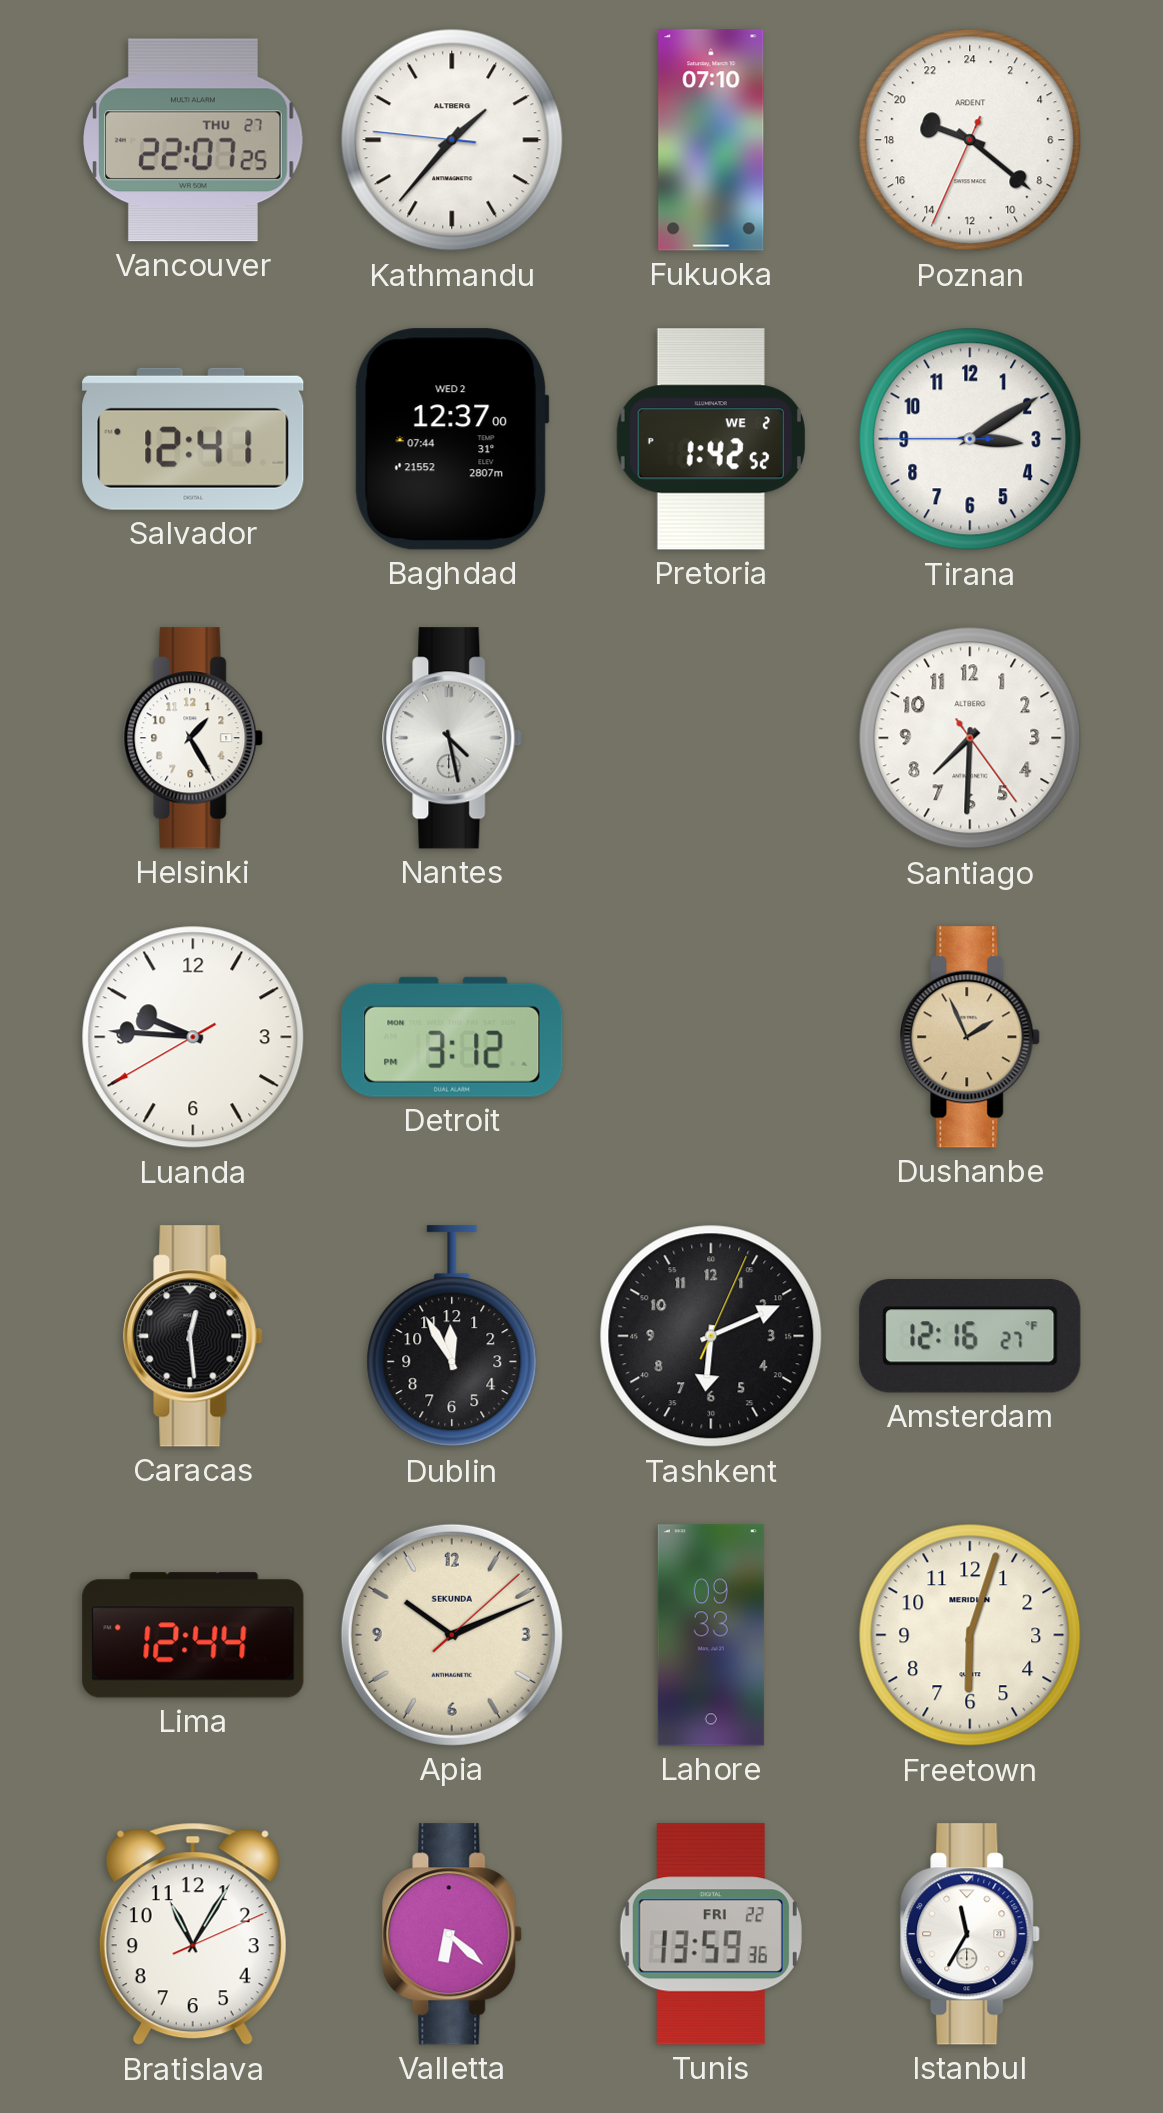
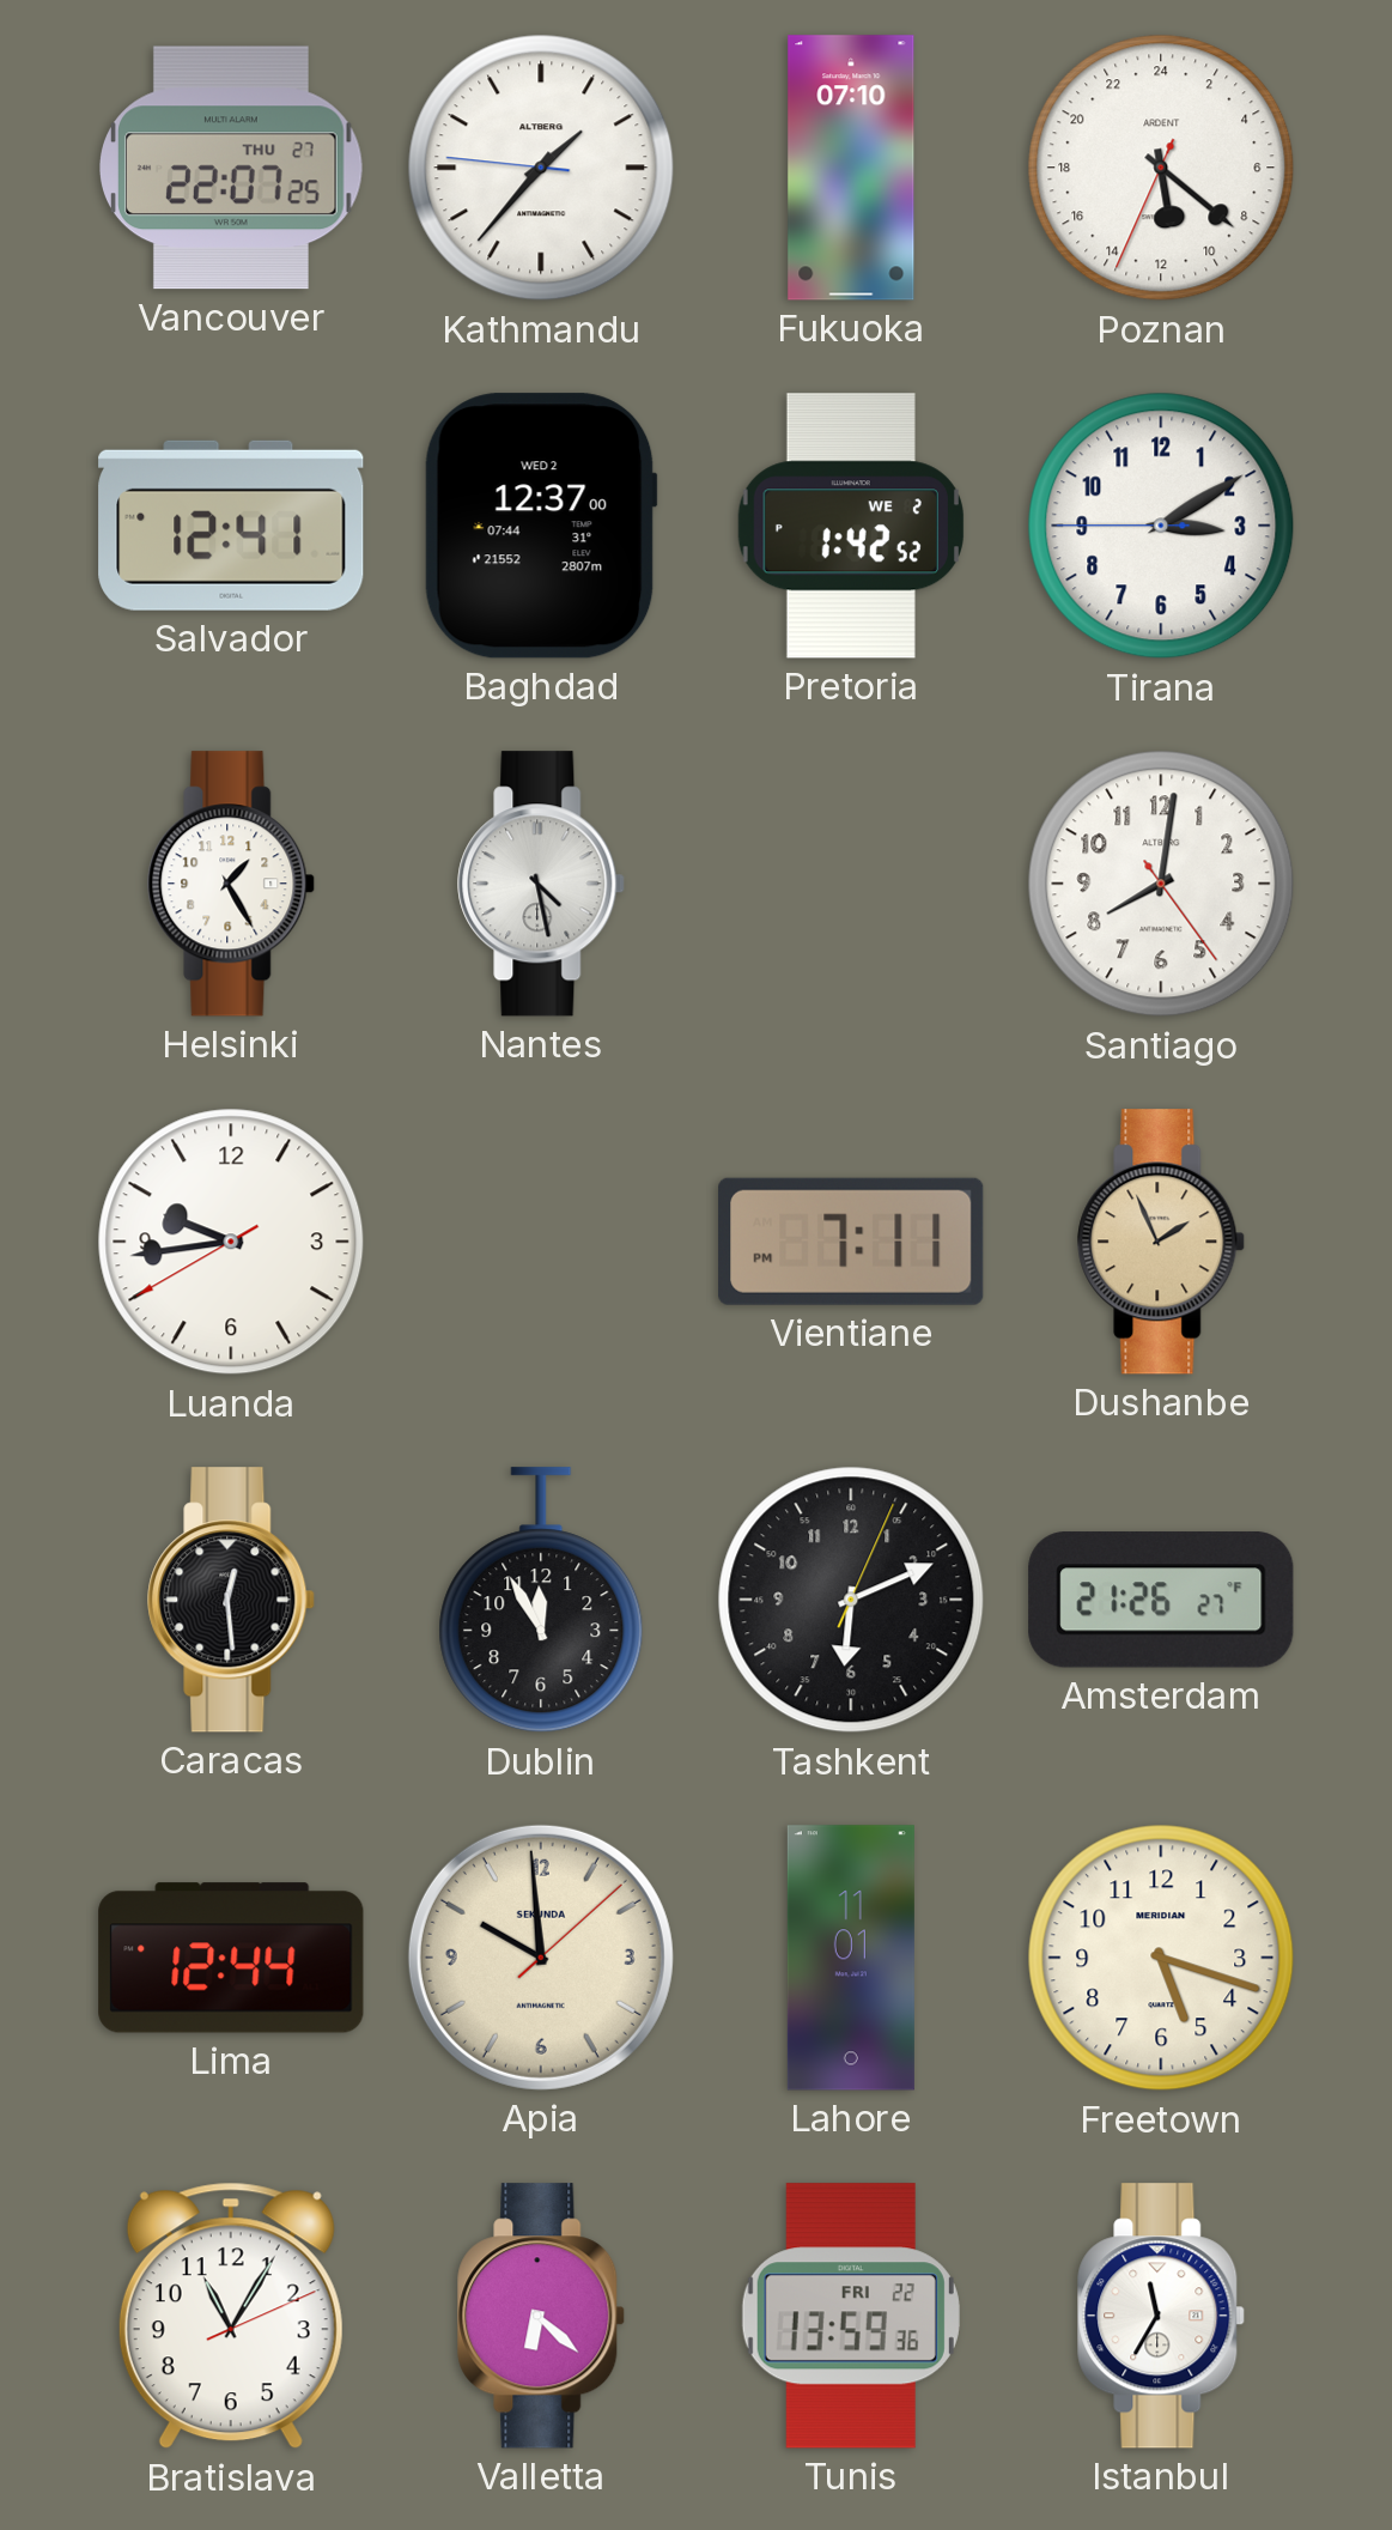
Poznan: 19:21 -> 11:21 (1161, 168)
Santiago: 7:30 -> 8:01 (1161, 884)
Luanda: 9:45 -> 9:43 (231, 1242)
Detroit: 3:12 -> none (452, 1037)
Vientiane: none -> 7:11 (851, 1242)
Amsterdam: 12:16 -> 21:26 (1161, 1600)
Apia: 10:11 -> 9:59 (541, 1958)
Lahore: 09:33 -> 11:01 (851, 1958)
Freetown: 6:03 -> 5:18 (1161, 1958)
